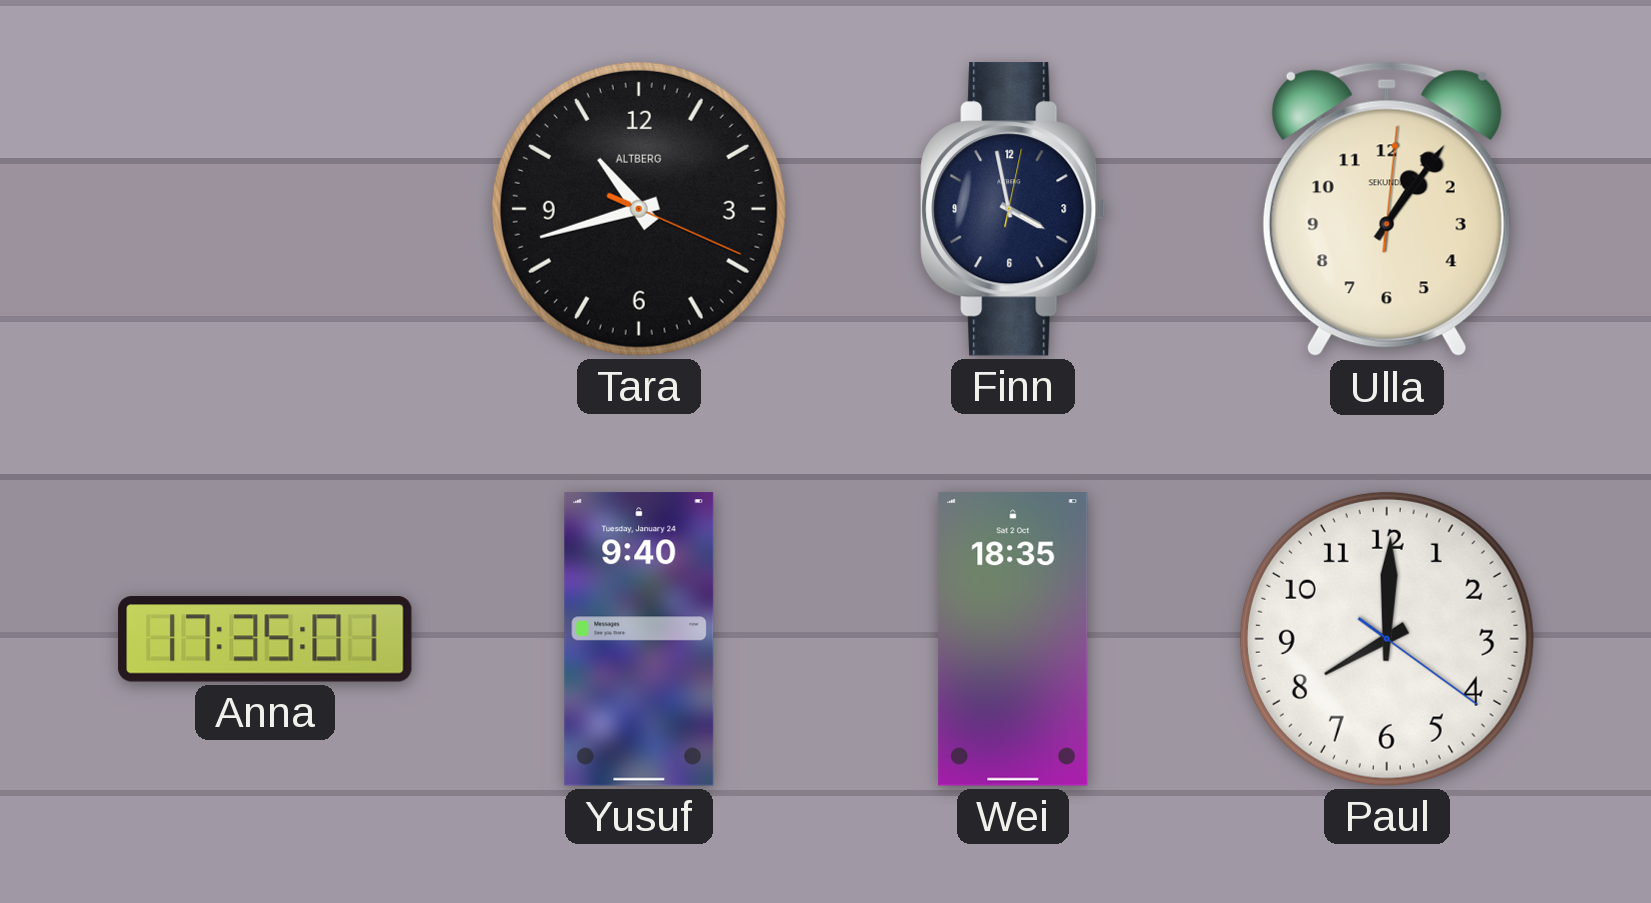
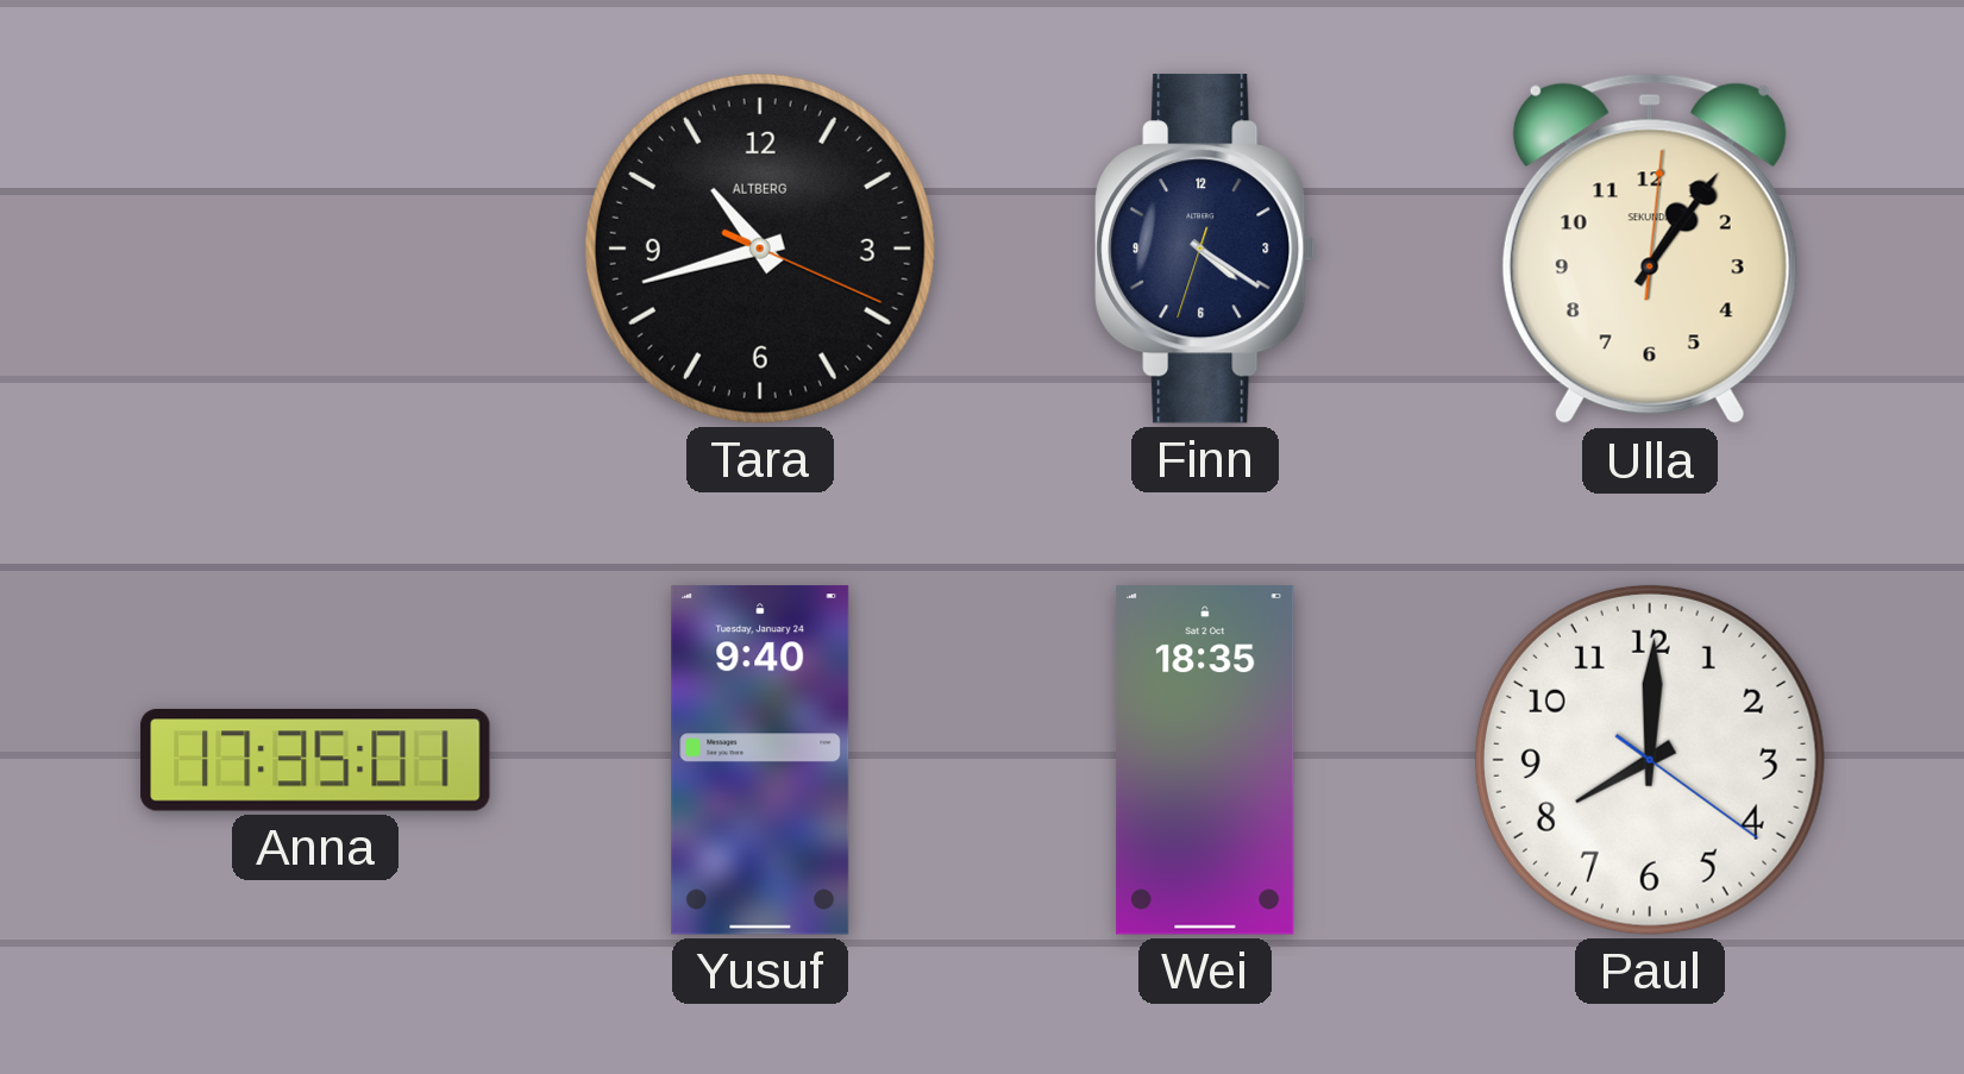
Finn: 3:58 -> 4:20 (1205, 249)
